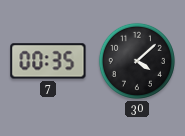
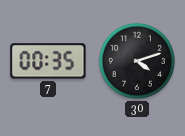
30: 4:08 -> 4:12 (137, 61)
